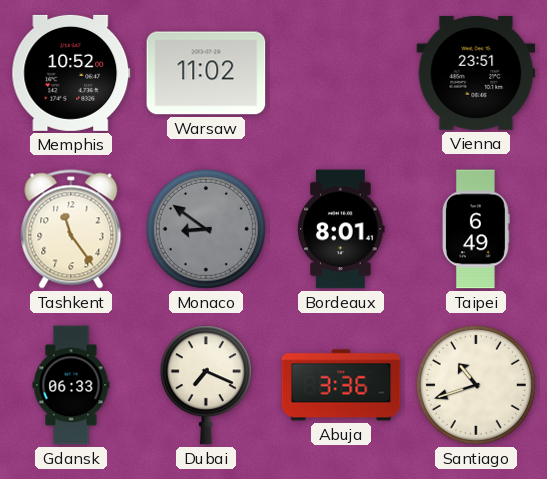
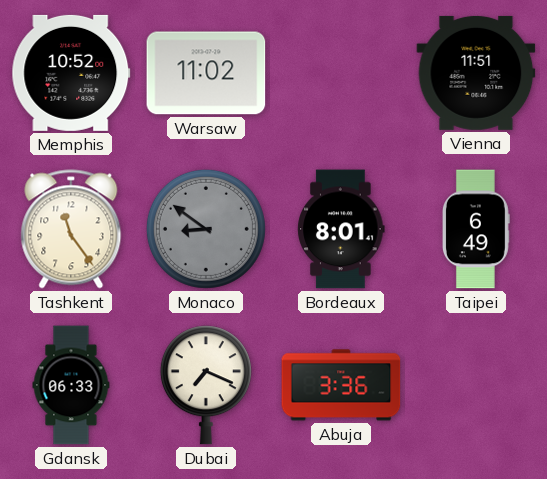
Vienna: 23:51 -> 11:51 (476, 73)
Santiago: 10:42 -> none (476, 385)
